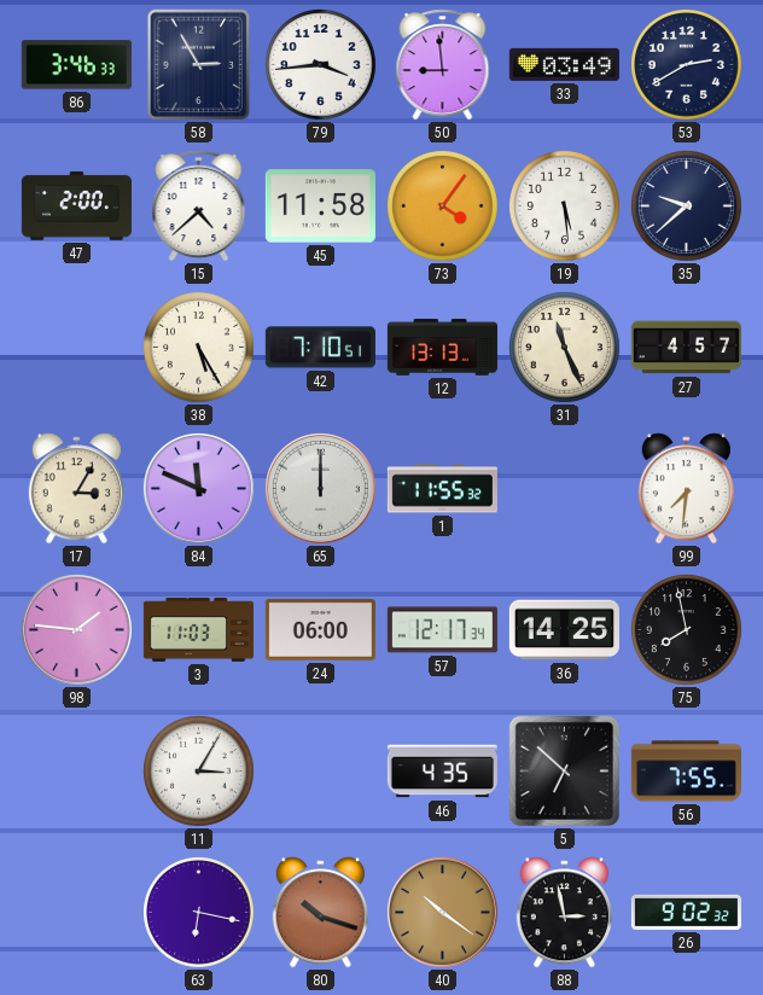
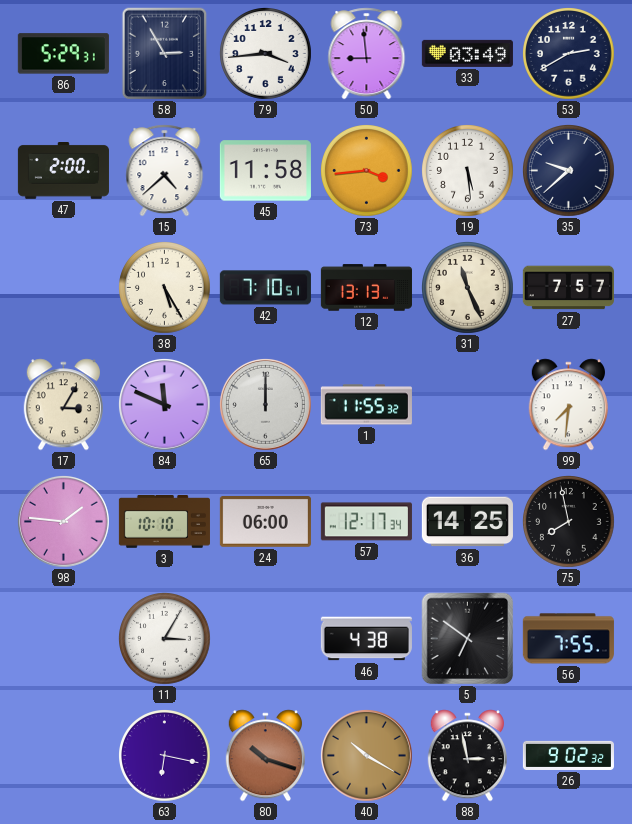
86: 3:46 -> 5:29 (63, 54)
73: 4:06 -> 3:44 (367, 171)
27: 4:57 -> 7:57 (568, 288)
3: 11:03 -> 10:10 (164, 522)
46: 4:35 -> 4:38 (366, 639)
5: 6:52 -> 6:51 (468, 639)
40: 10:21 -> 10:20 (367, 756)
